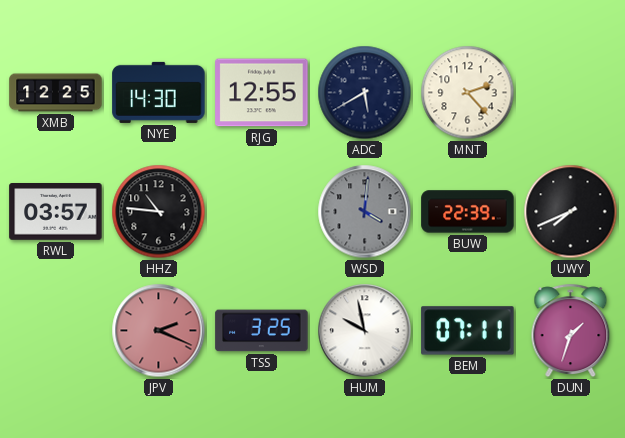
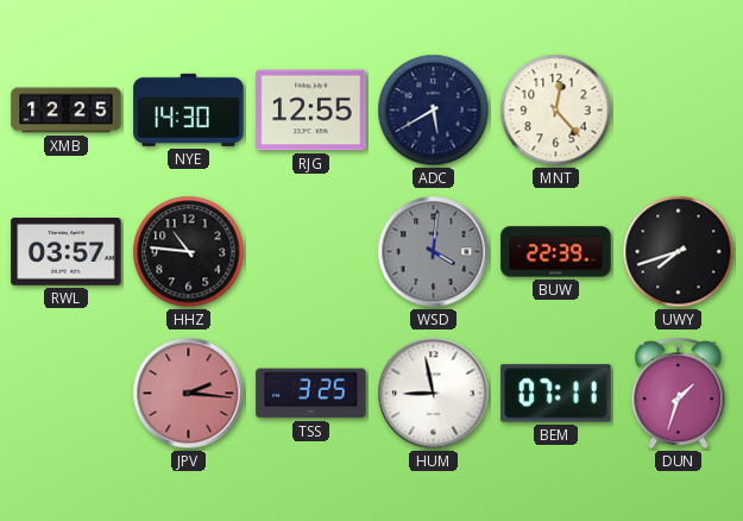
MNT: 2:23 -> 12:23 (556, 111)
UWY: 7:41 -> 7:42 (679, 252)
JPV: 2:19 -> 2:16 (189, 394)
HUM: 9:58 -> 8:58 (434, 394)
